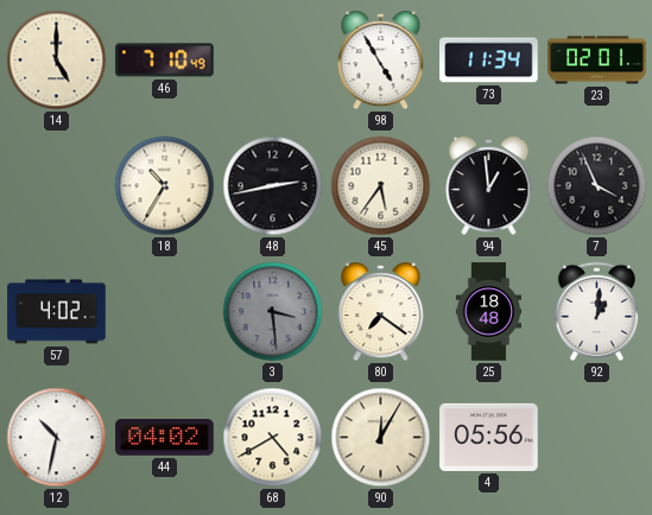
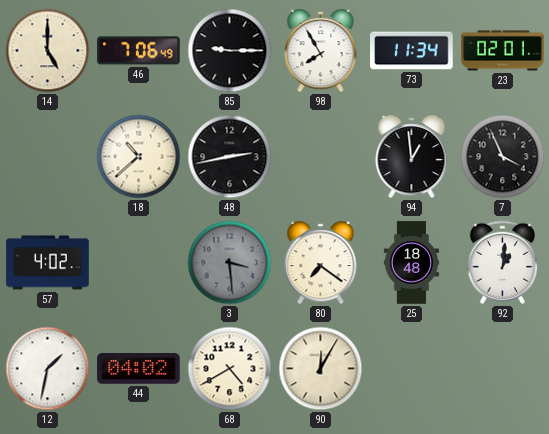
46: 7:10 -> 7:06 (139, 51)
85: none -> 9:15 (230, 51)
98: 4:55 -> 7:55 (321, 51)
18: 10:35 -> 10:38 (139, 157)
45: 5:36 -> none (381, 186)
12: 10:32 -> 1:32 (48, 369)
4: 05:56 -> none (489, 437)
